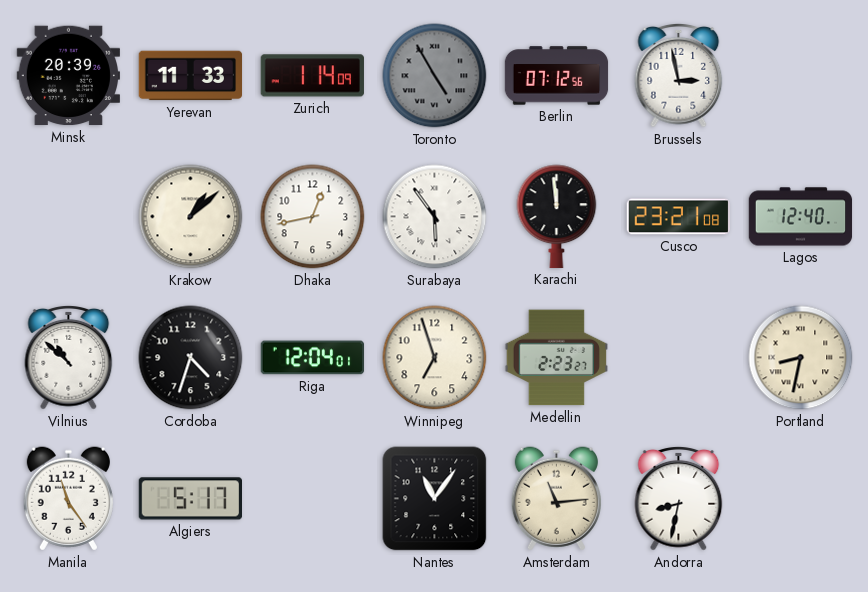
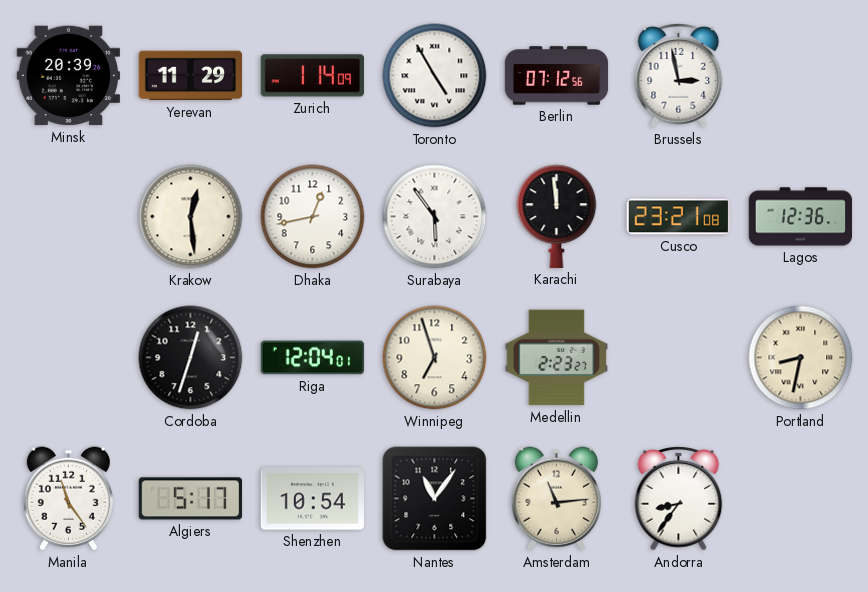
Yerevan: 11:33 -> 11:29 (191, 76)
Toronto dial: grey -> white (435, 76)
Krakow: 1:08 -> 12:29 (191, 217)
Lagos: 12:40 -> 12:36 (801, 217)
Vilnius: 10:52 -> none (69, 358)
Cordoba: 4:33 -> 12:33 (191, 358)
Shenzhen: none -> 10:54 (312, 499)
Andorra: 8:32 -> 8:36 (679, 499)
